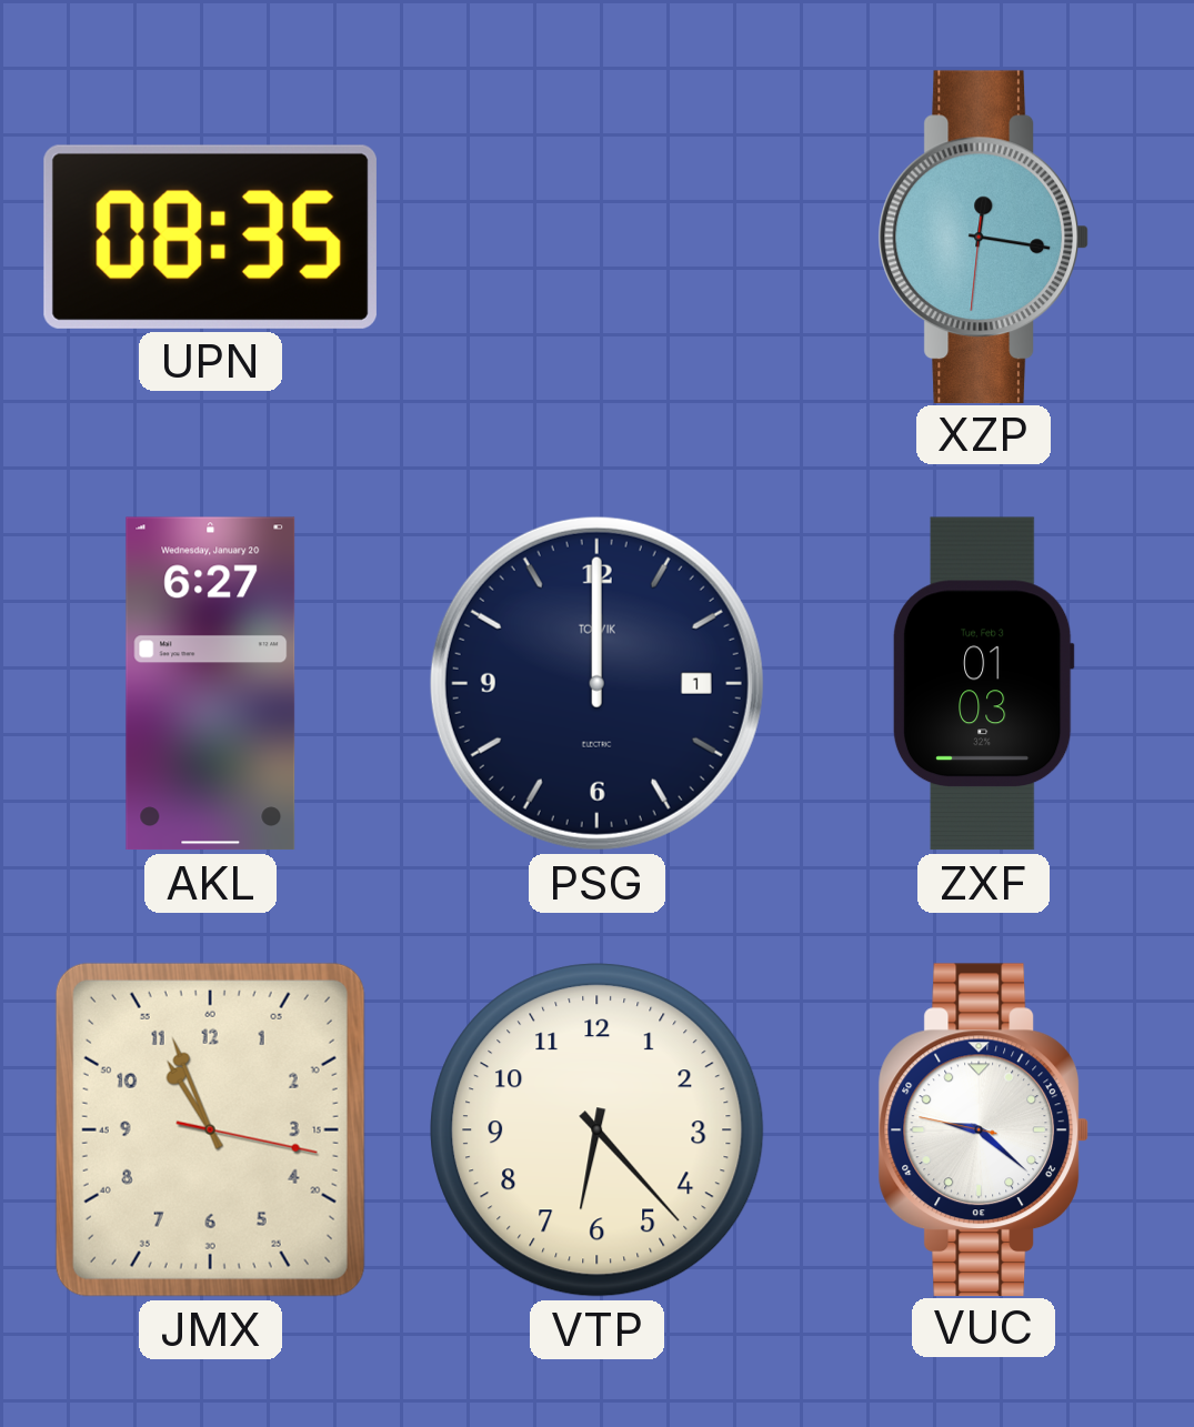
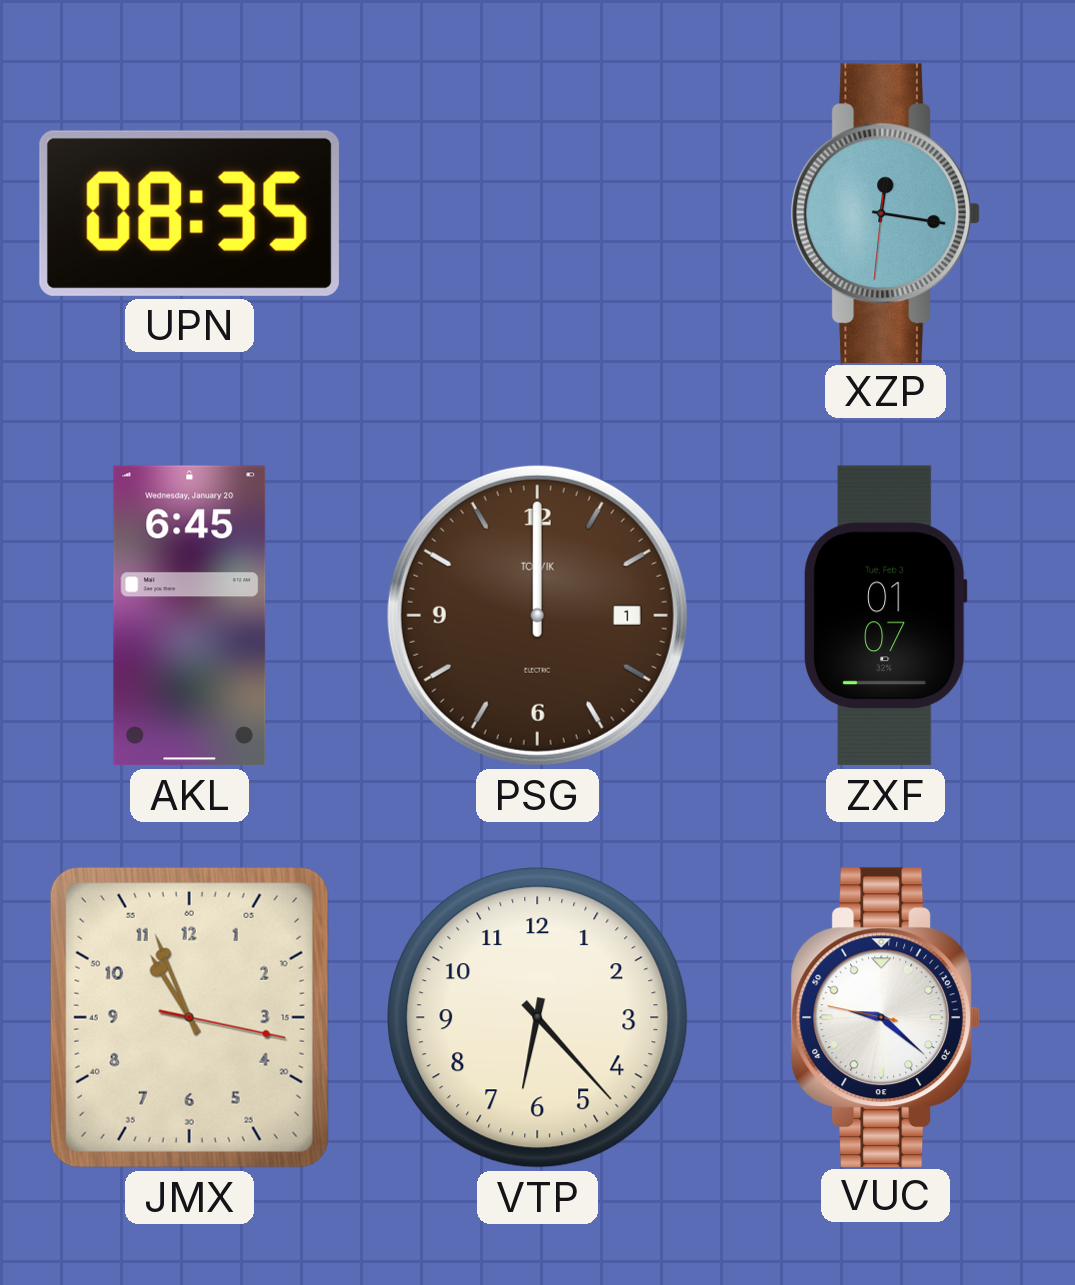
AKL: 6:27 -> 6:45 (190, 616)
PSG dial: navy -> brown (537, 615)
ZXF: 01:03 -> 01:07 (885, 616)
